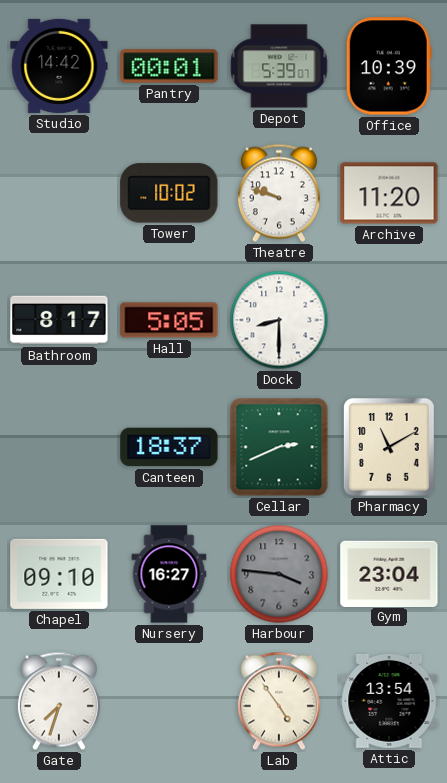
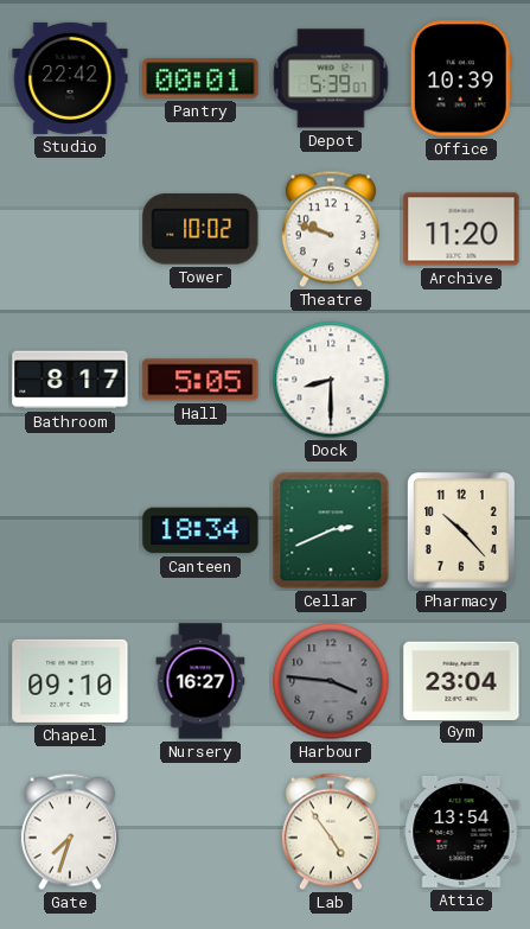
Studio: 14:42 -> 22:42 (70, 78)
Canteen: 18:37 -> 18:34 (200, 530)
Pharmacy: 11:10 -> 10:23 (461, 530)
